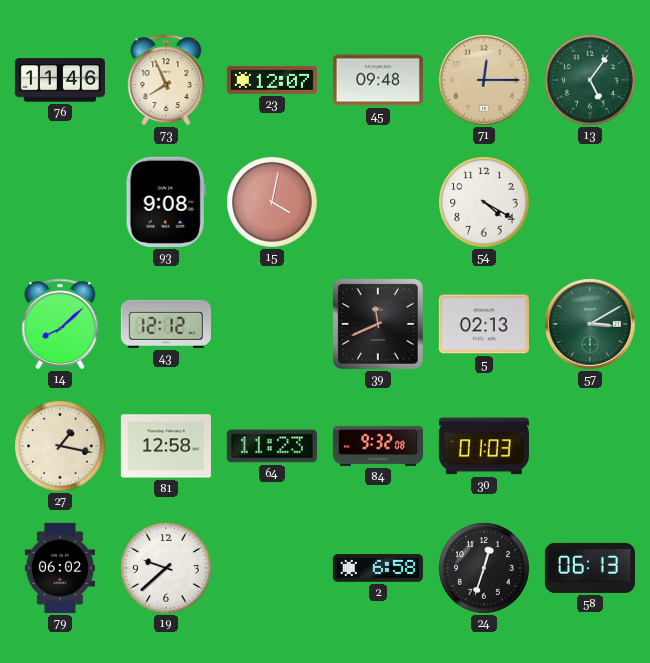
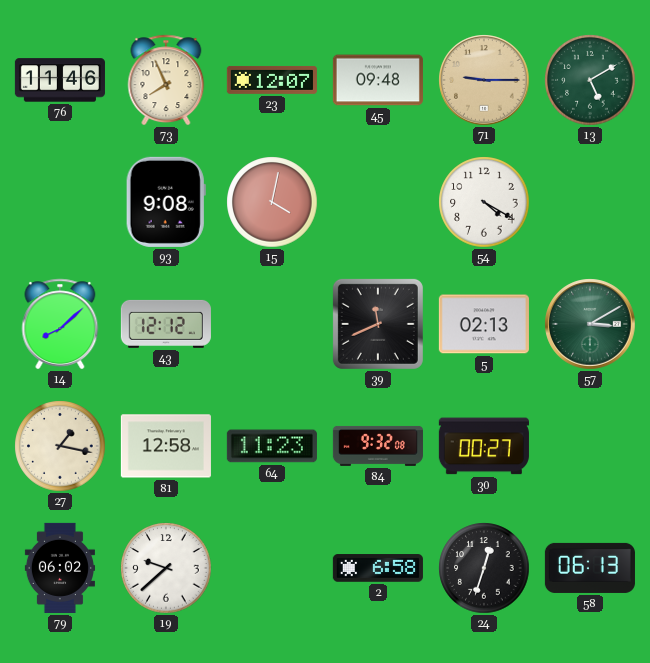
71: 12:15 -> 9:15 (484, 80)
13: 5:06 -> 5:10 (590, 80)
30: 01:03 -> 00:27 (484, 446)
